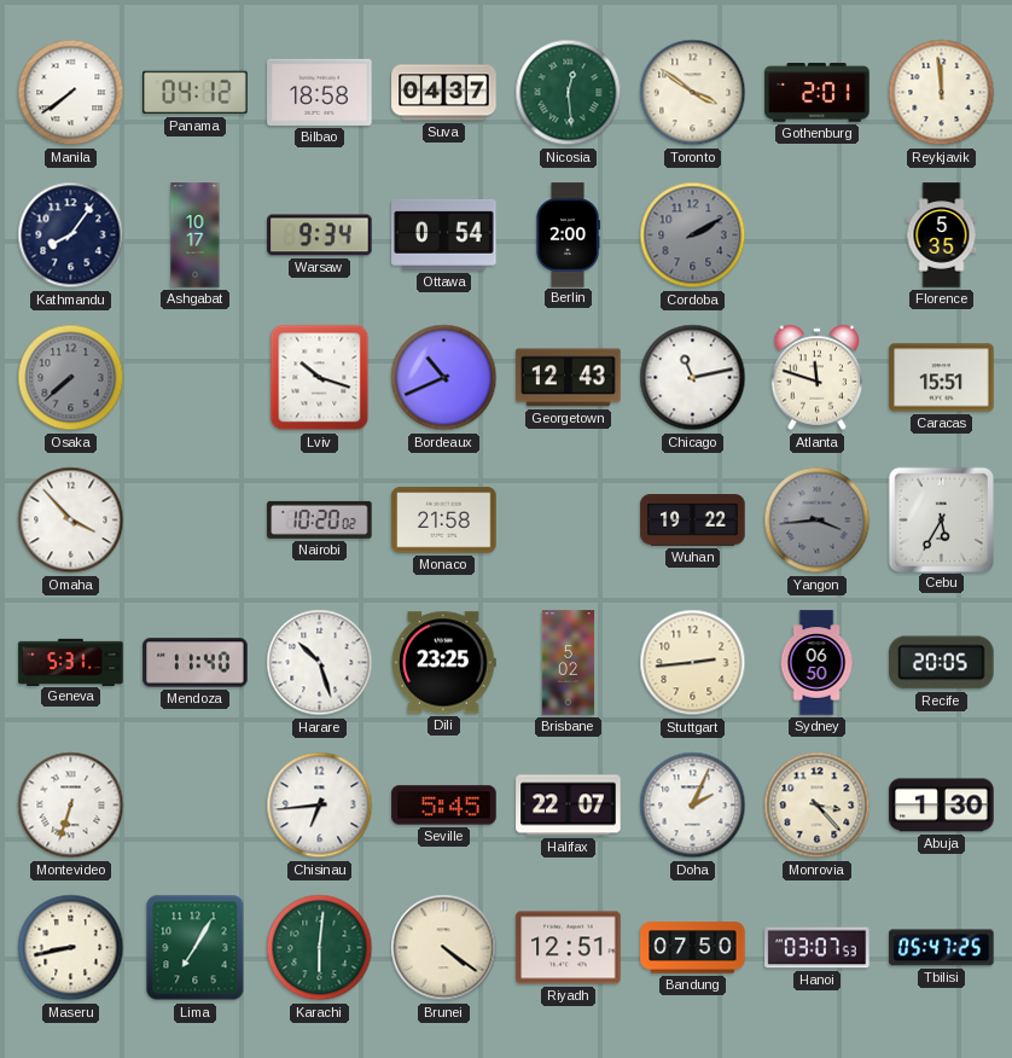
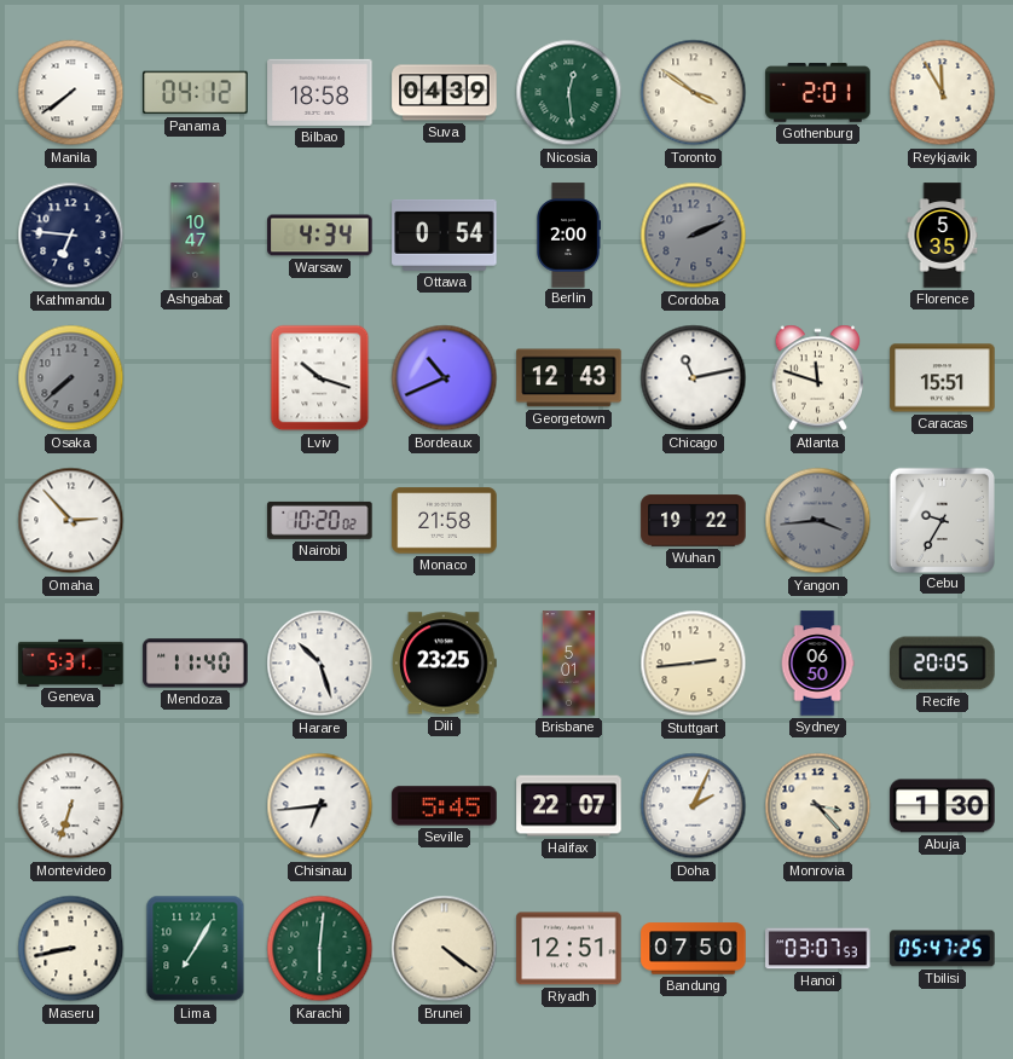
Suva: 04:37 -> 04:39 (445, 93)
Reykjavik: 11:59 -> 11:55 (943, 93)
Kathmandu: 8:06 -> 6:46 (71, 236)
Ashgabat: 10:17 -> 10:47 (196, 236)
Warsaw: 9:34 -> 4:34 (320, 236)
Cordoba: 2:10 -> 2:11 (694, 236)
Omaha: 3:53 -> 2:53 (71, 521)
Cebu: 5:35 -> 9:35 (942, 520)
Brisbane: 5:02 -> 5:01 (569, 664)
